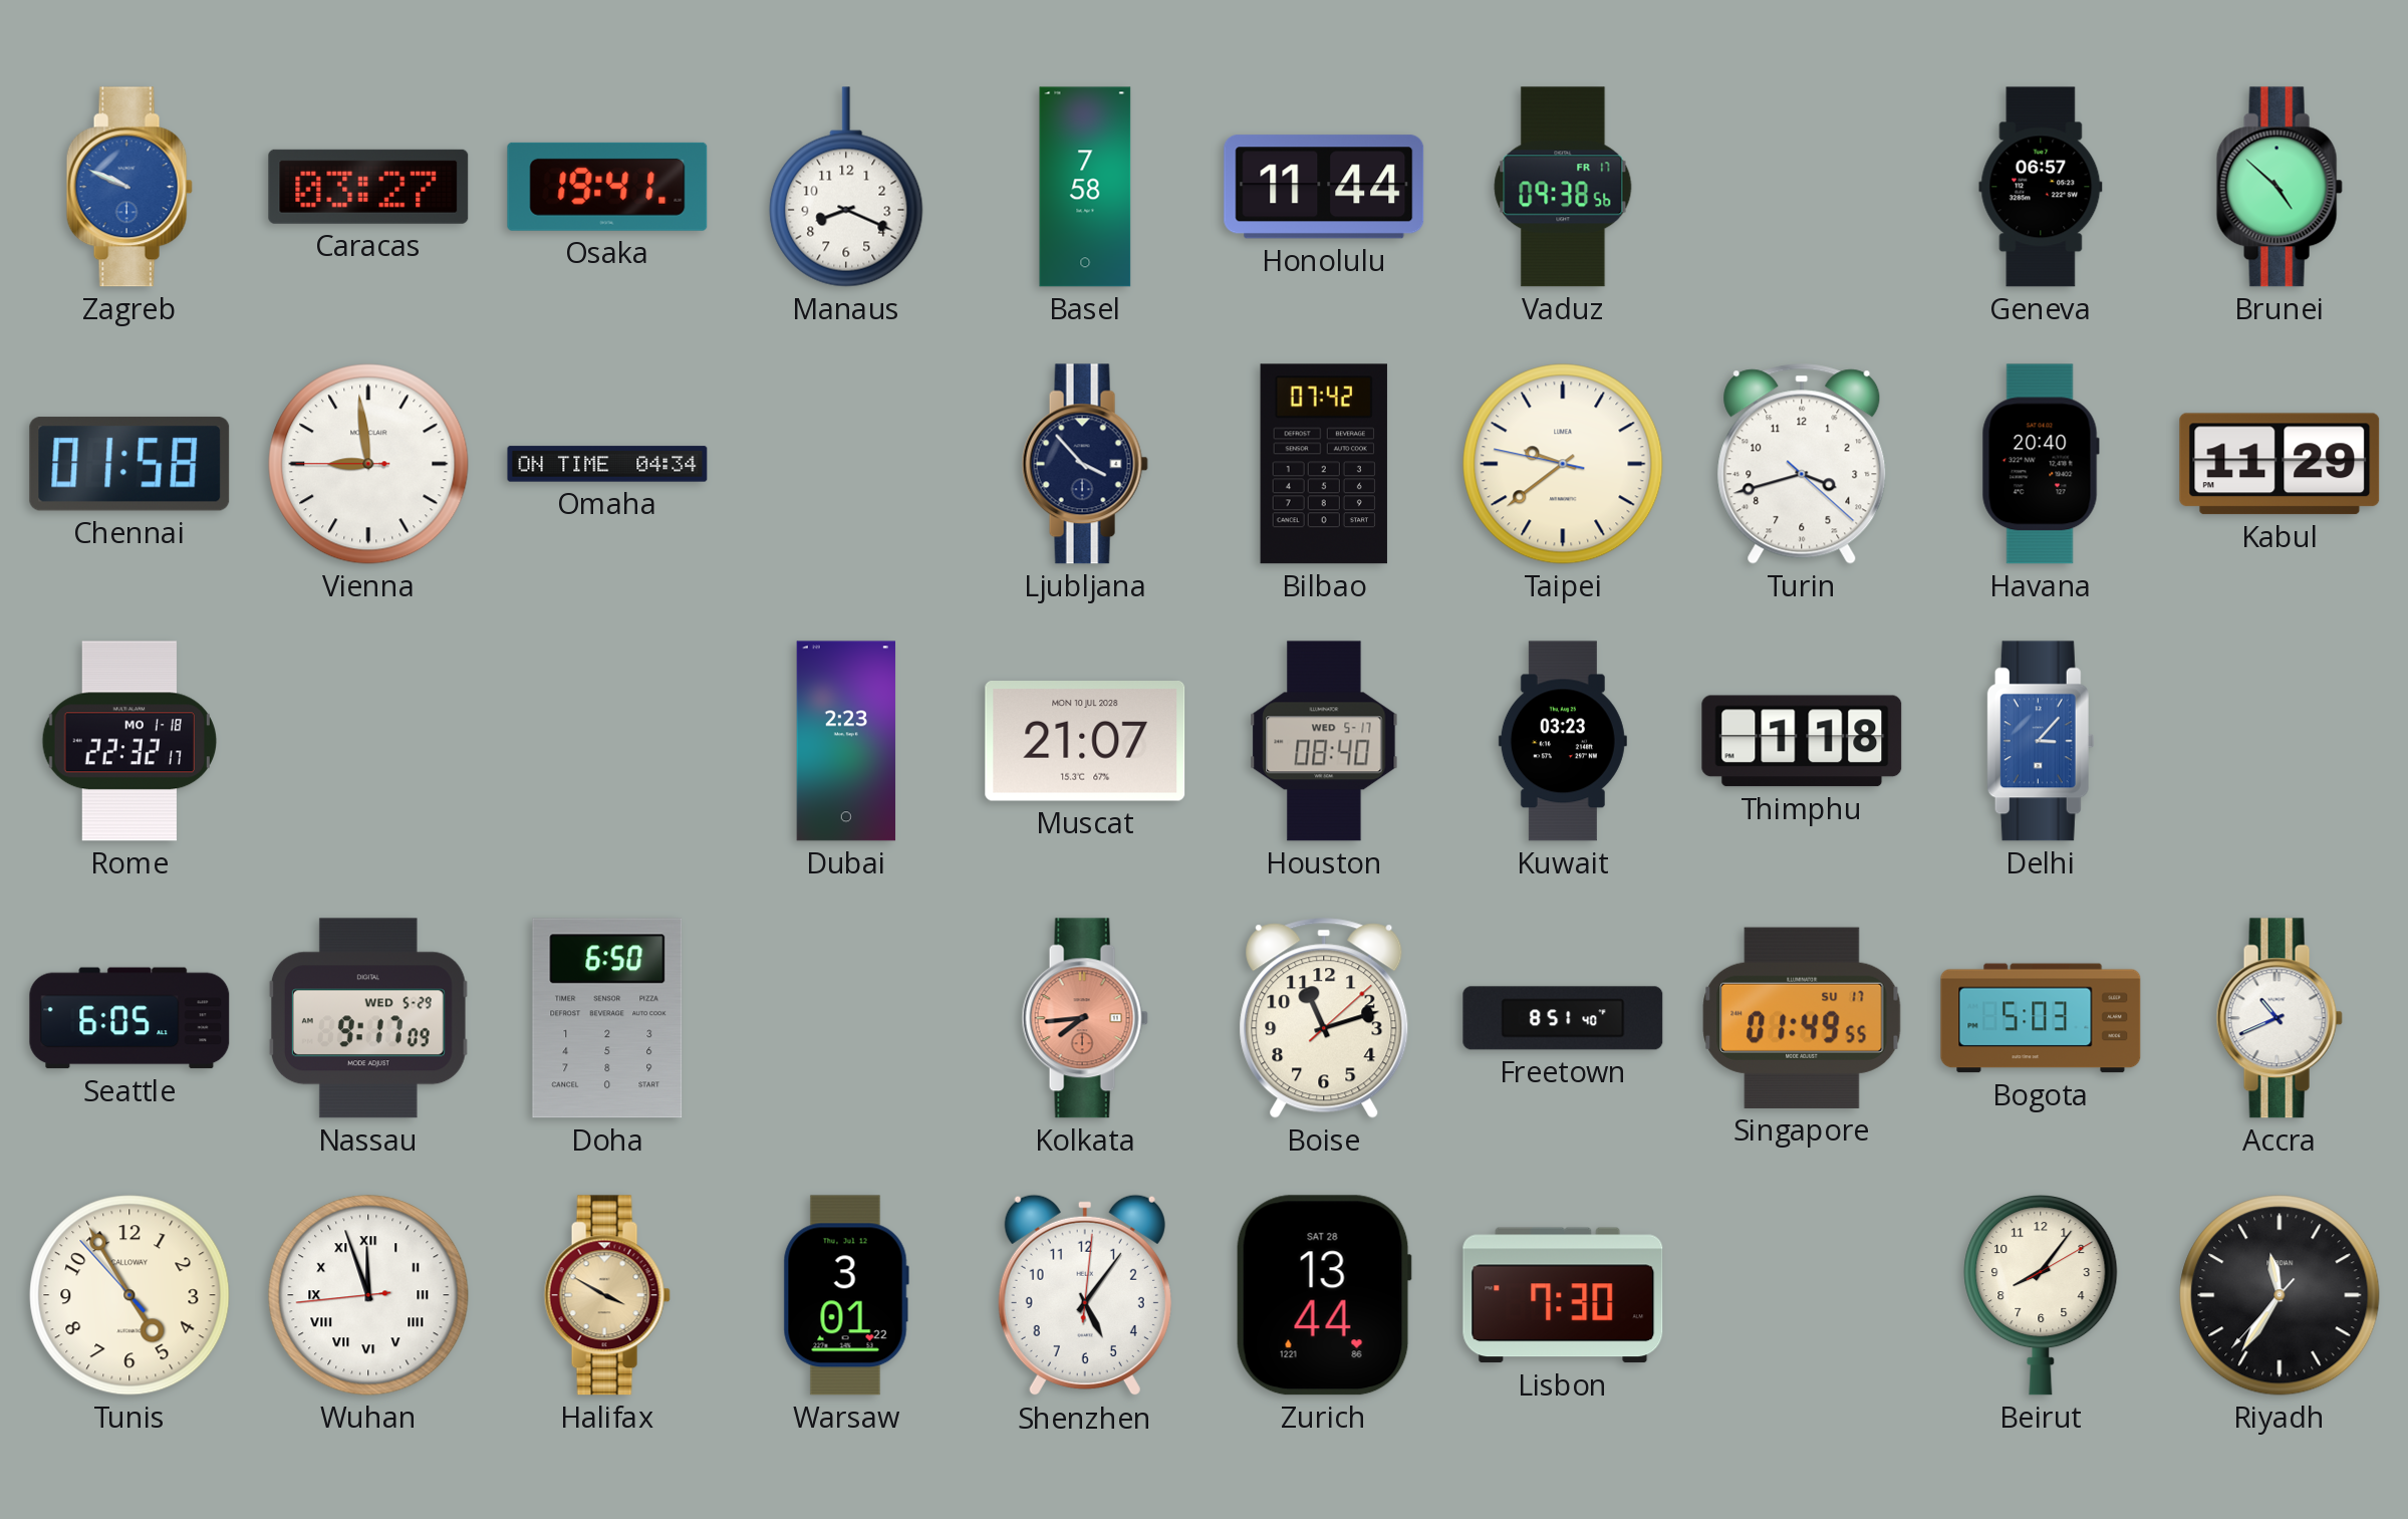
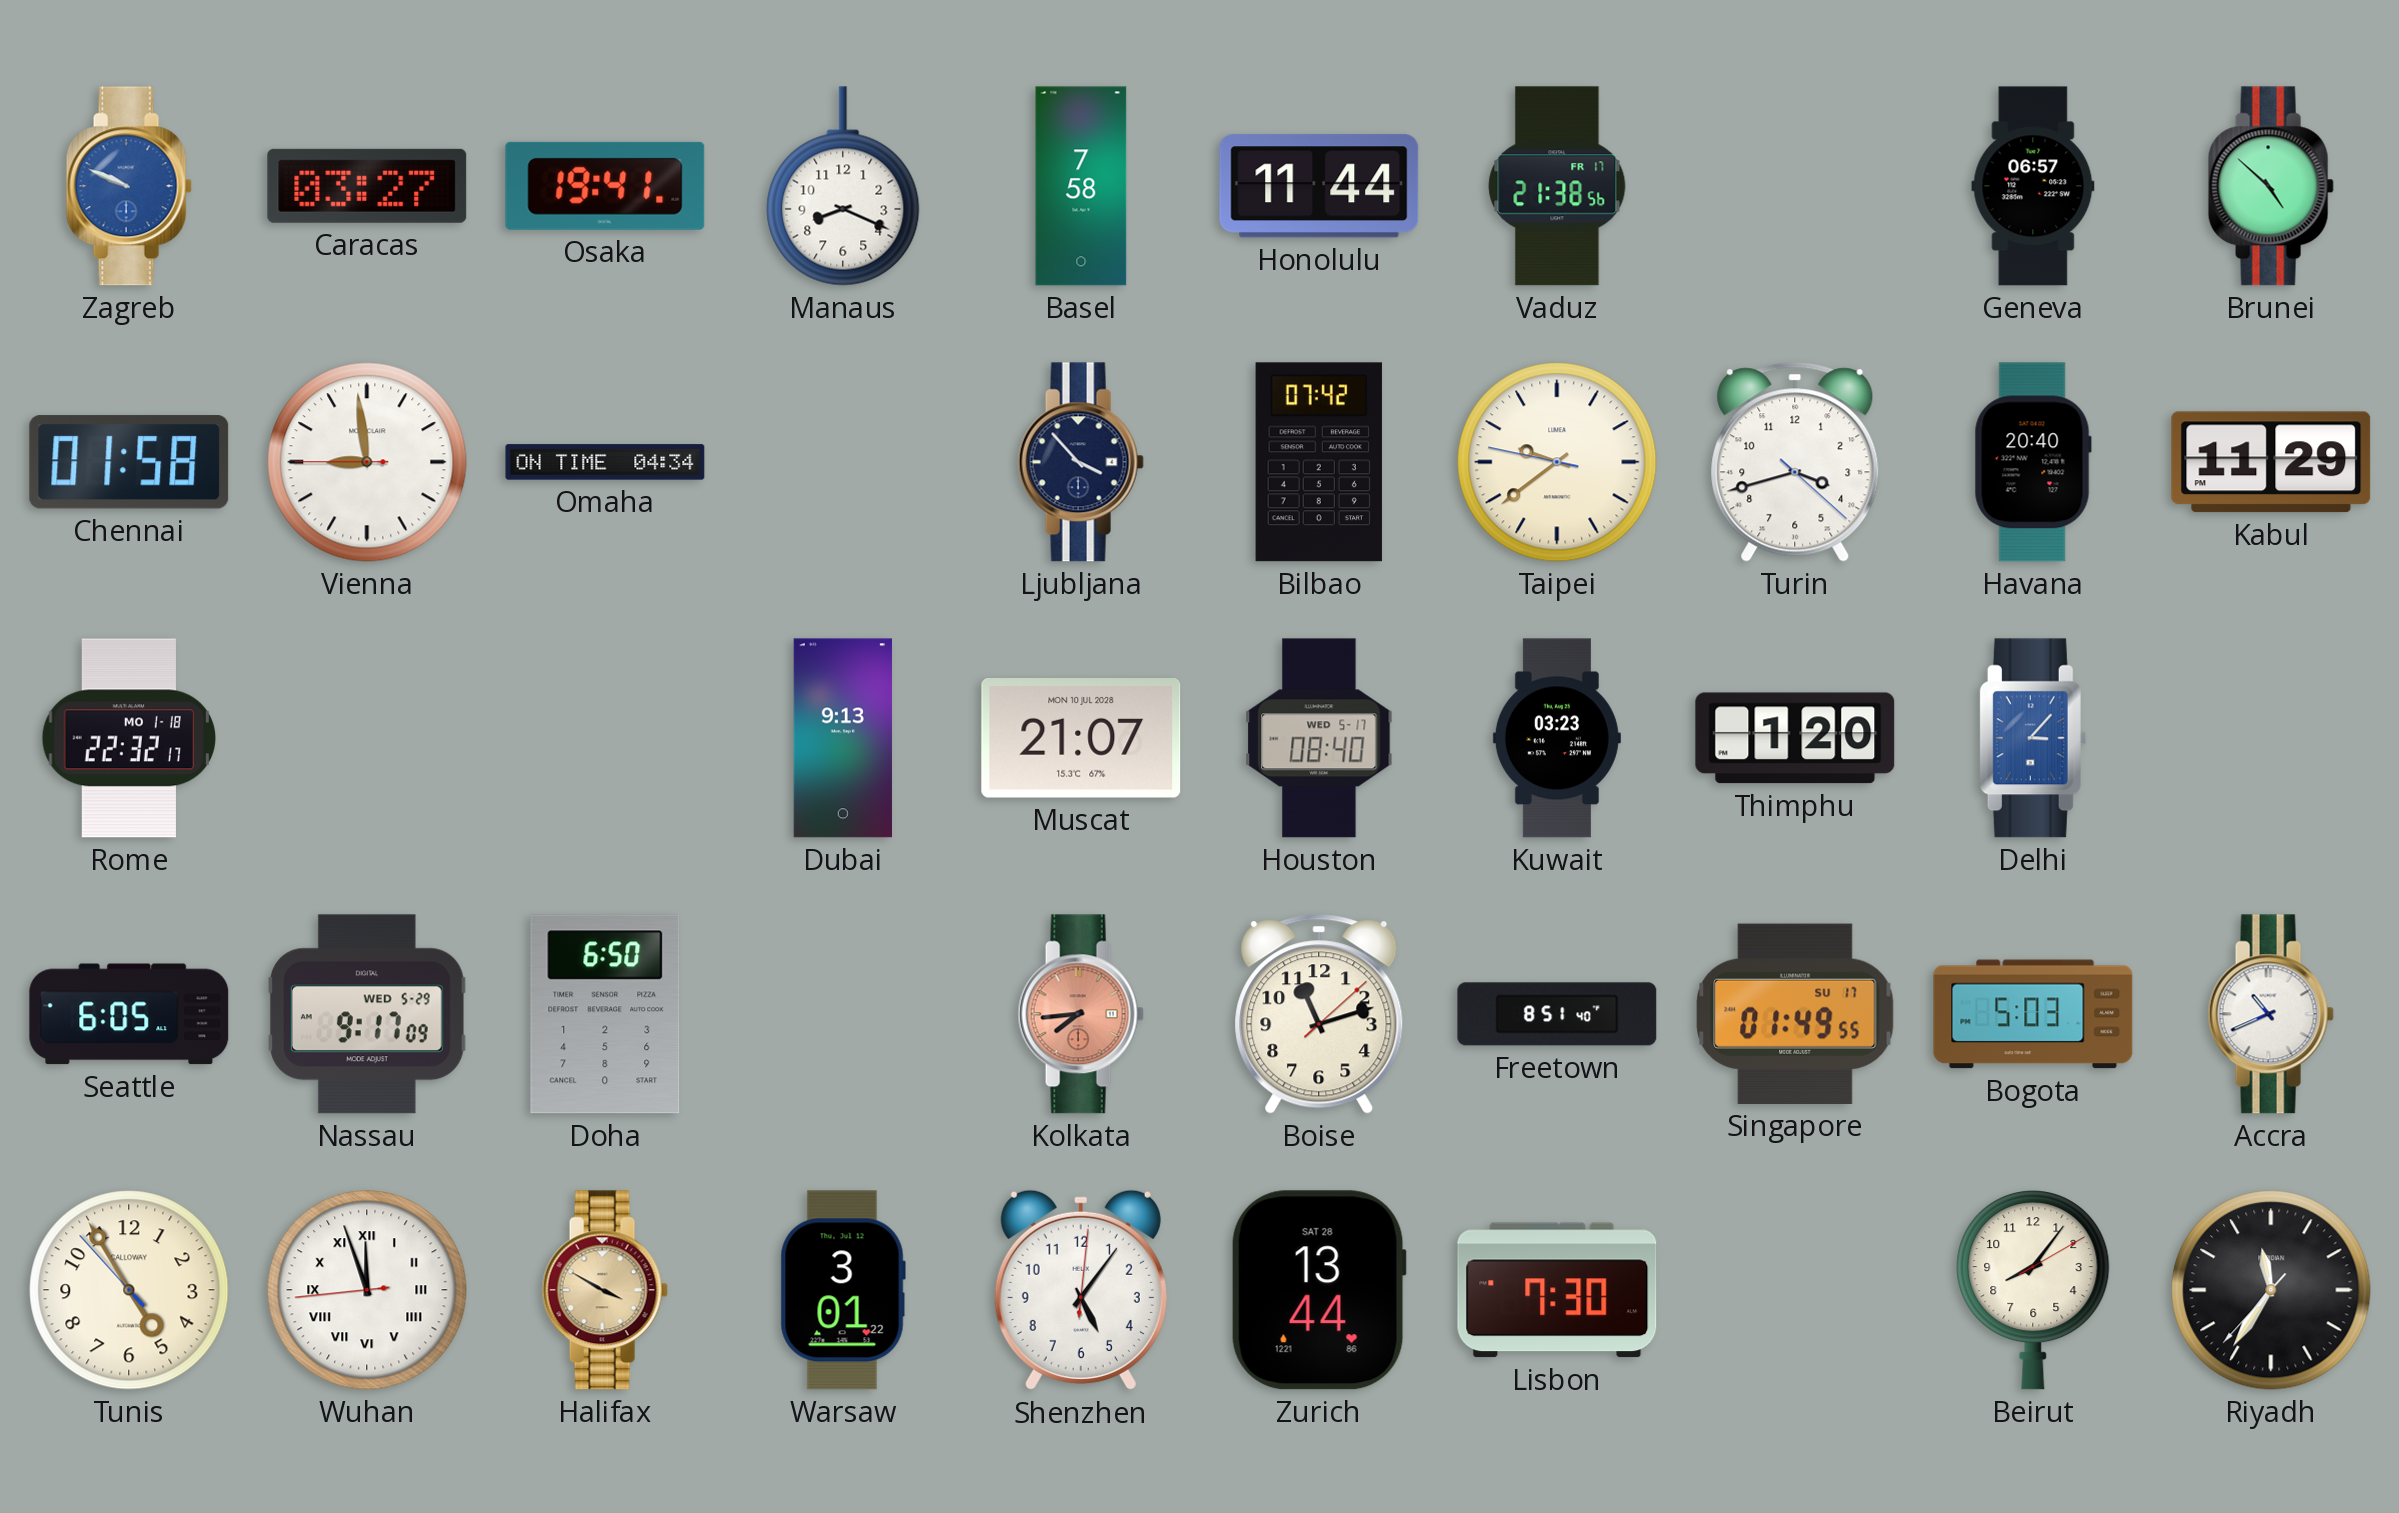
Vaduz: 09:38 -> 21:38 (1557, 186)
Dubai: 2:23 -> 9:13 (843, 738)
Thimphu: 1:18 -> 1:20 (1795, 738)
